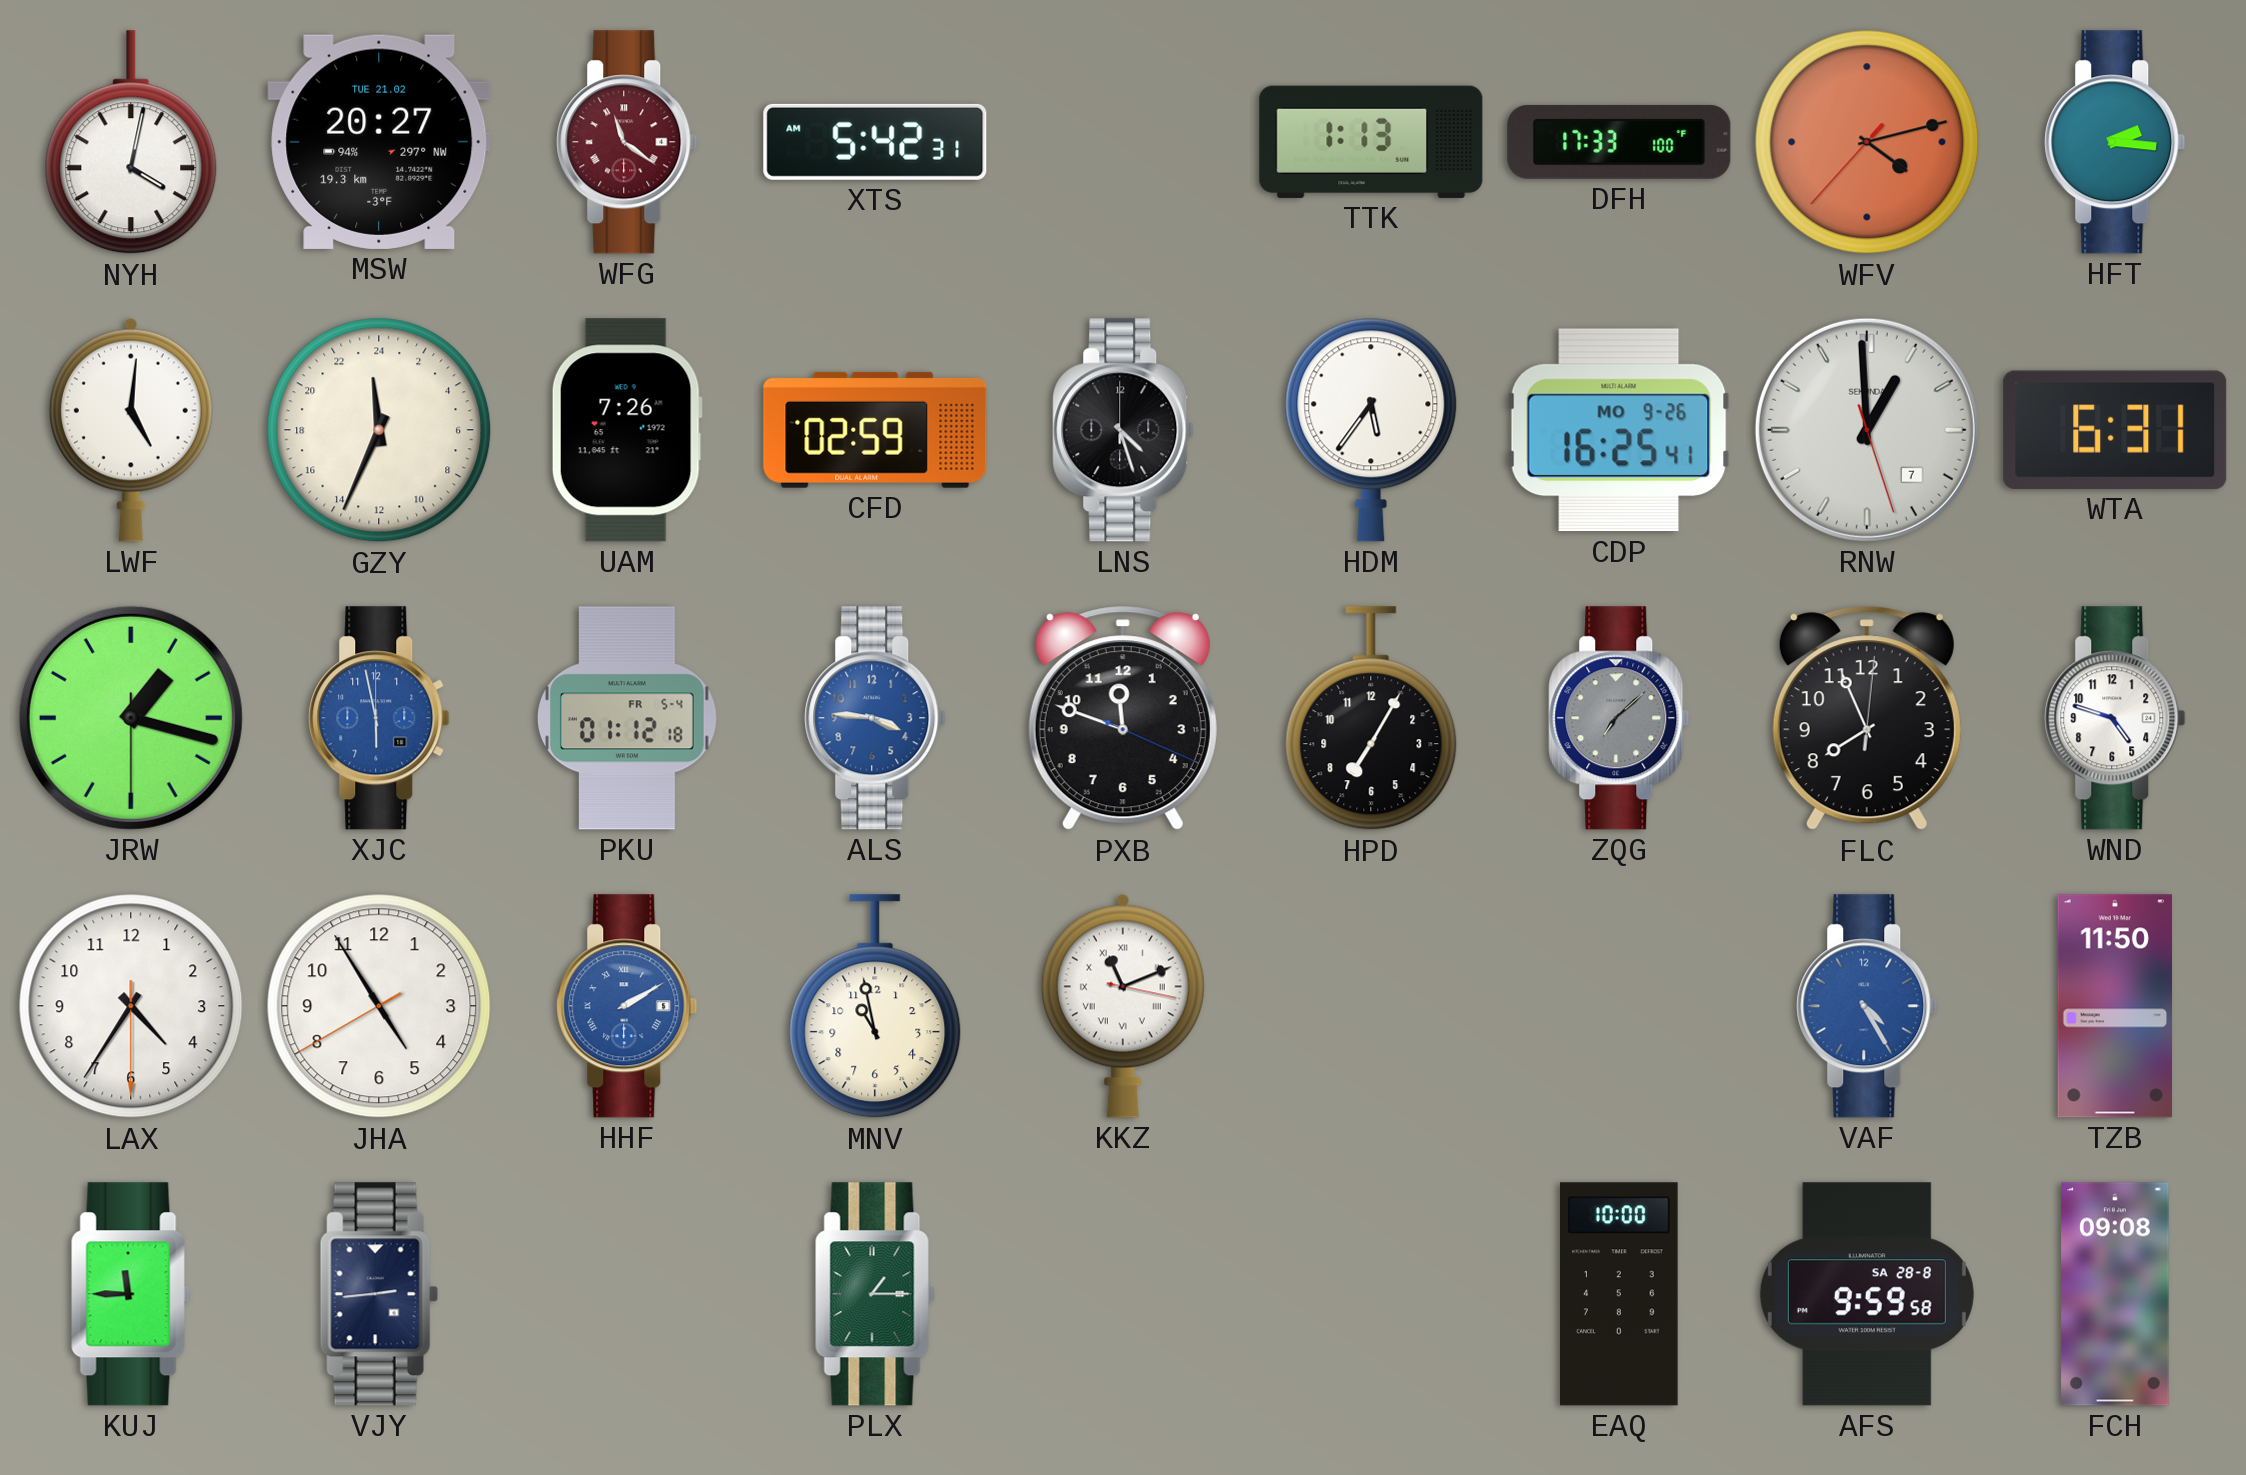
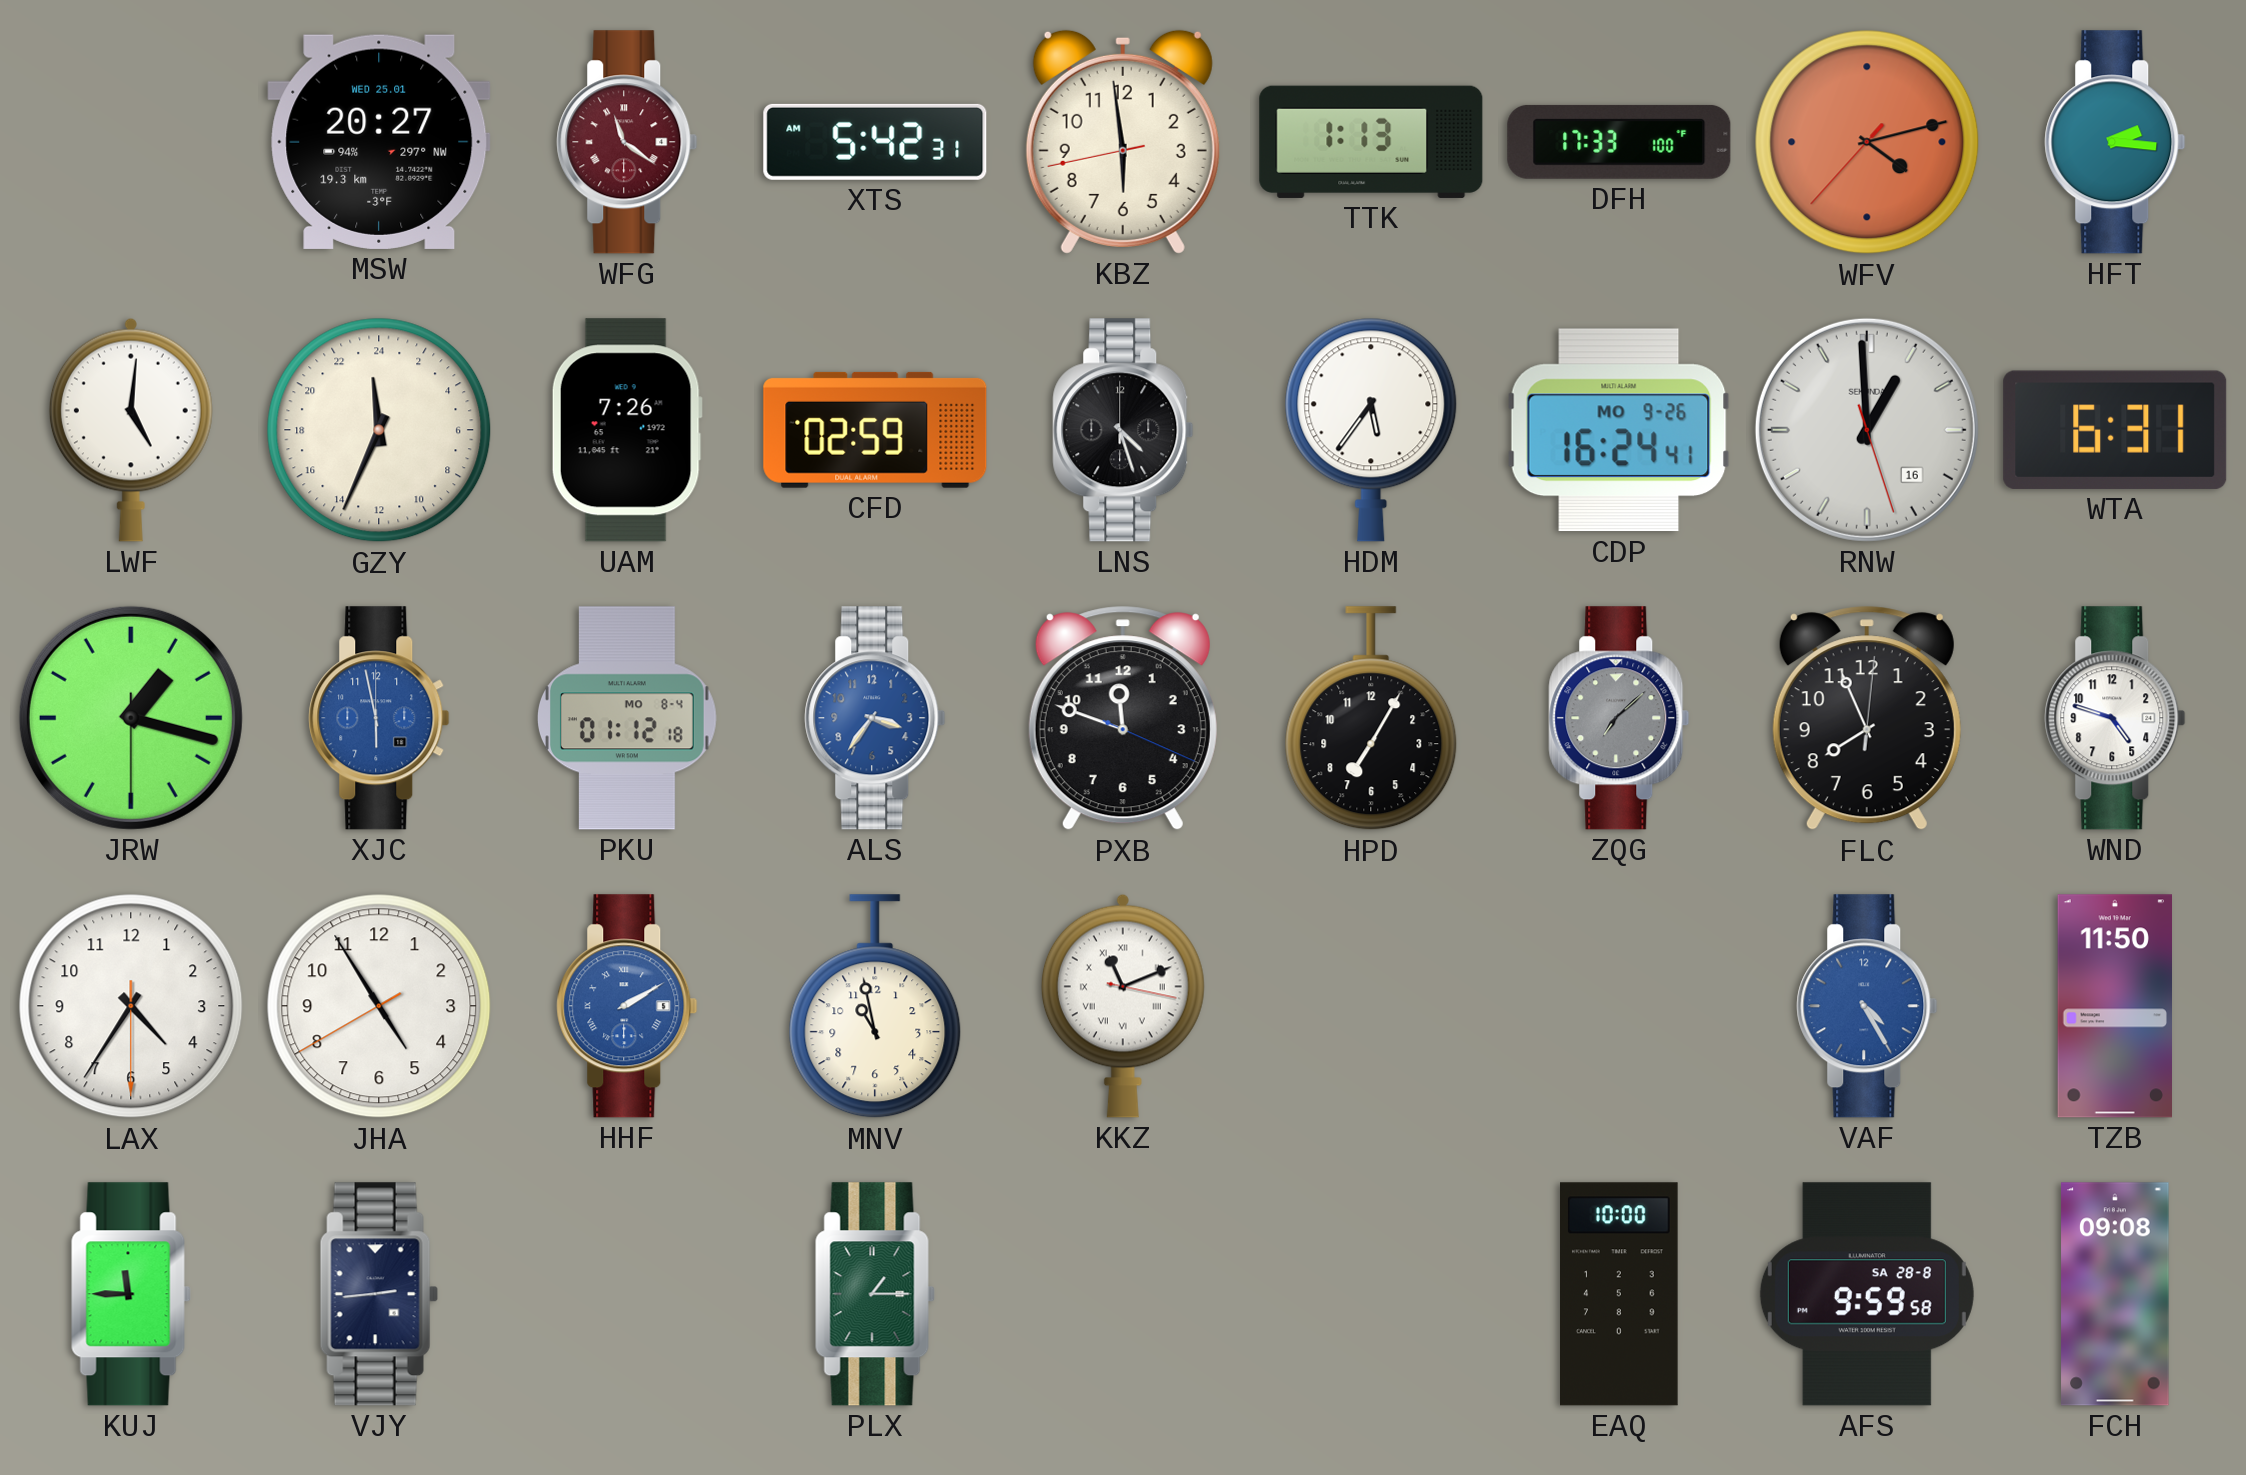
NYH: 4:02 -> none (131, 143)
MSW date: TUE 21.02 -> WED 25.01 (379, 142)
KBZ: none -> 5:58 (1123, 142)
CDP: 16:25 -> 16:24 (1619, 430)
RNW date: 7 -> 16 (1867, 430)
PKU date: FR 5-4 -> MO 8-4 (627, 718)
ALS: 3:46 -> 3:36 (875, 718)
